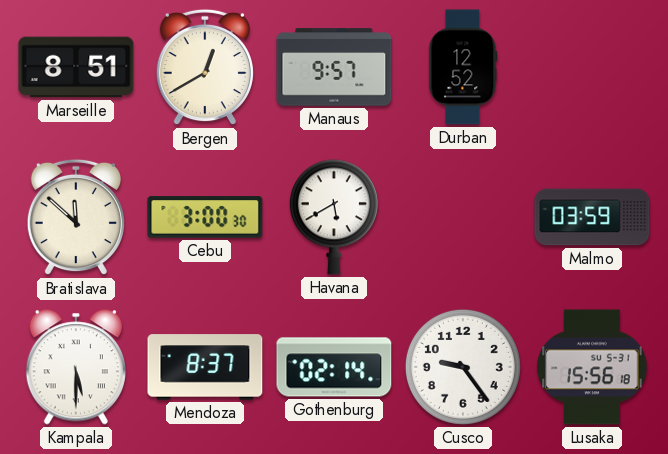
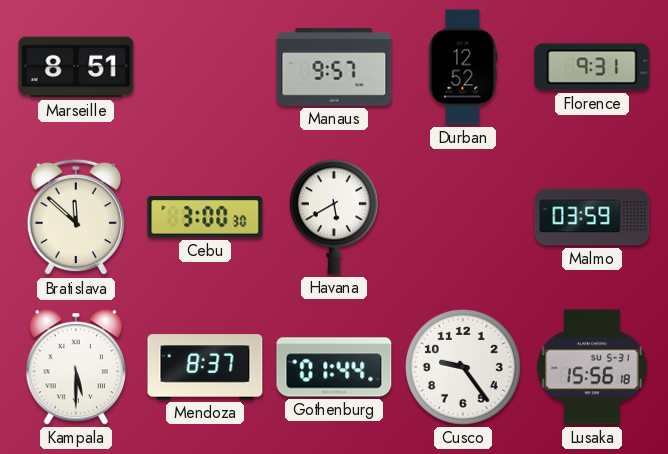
Bergen: 12:40 -> none (205, 67)
Florence: none -> 9:31 (592, 67)
Gothenburg: 02:14 -> 01:44 (334, 367)
